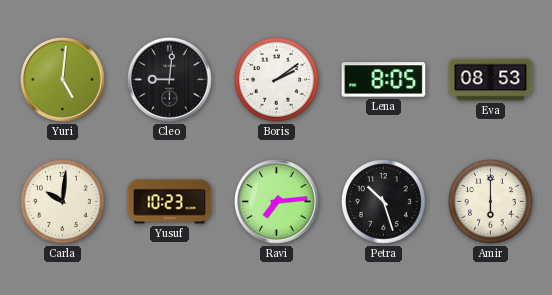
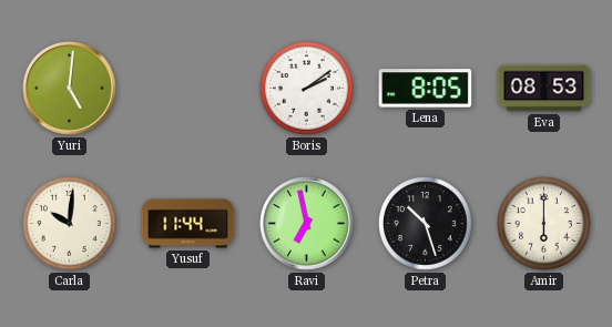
Cleo: 9:01 -> none (170, 80)
Yusuf: 10:23 -> 11:44 (188, 224)
Ravi: 7:14 -> 6:58 (307, 224)
